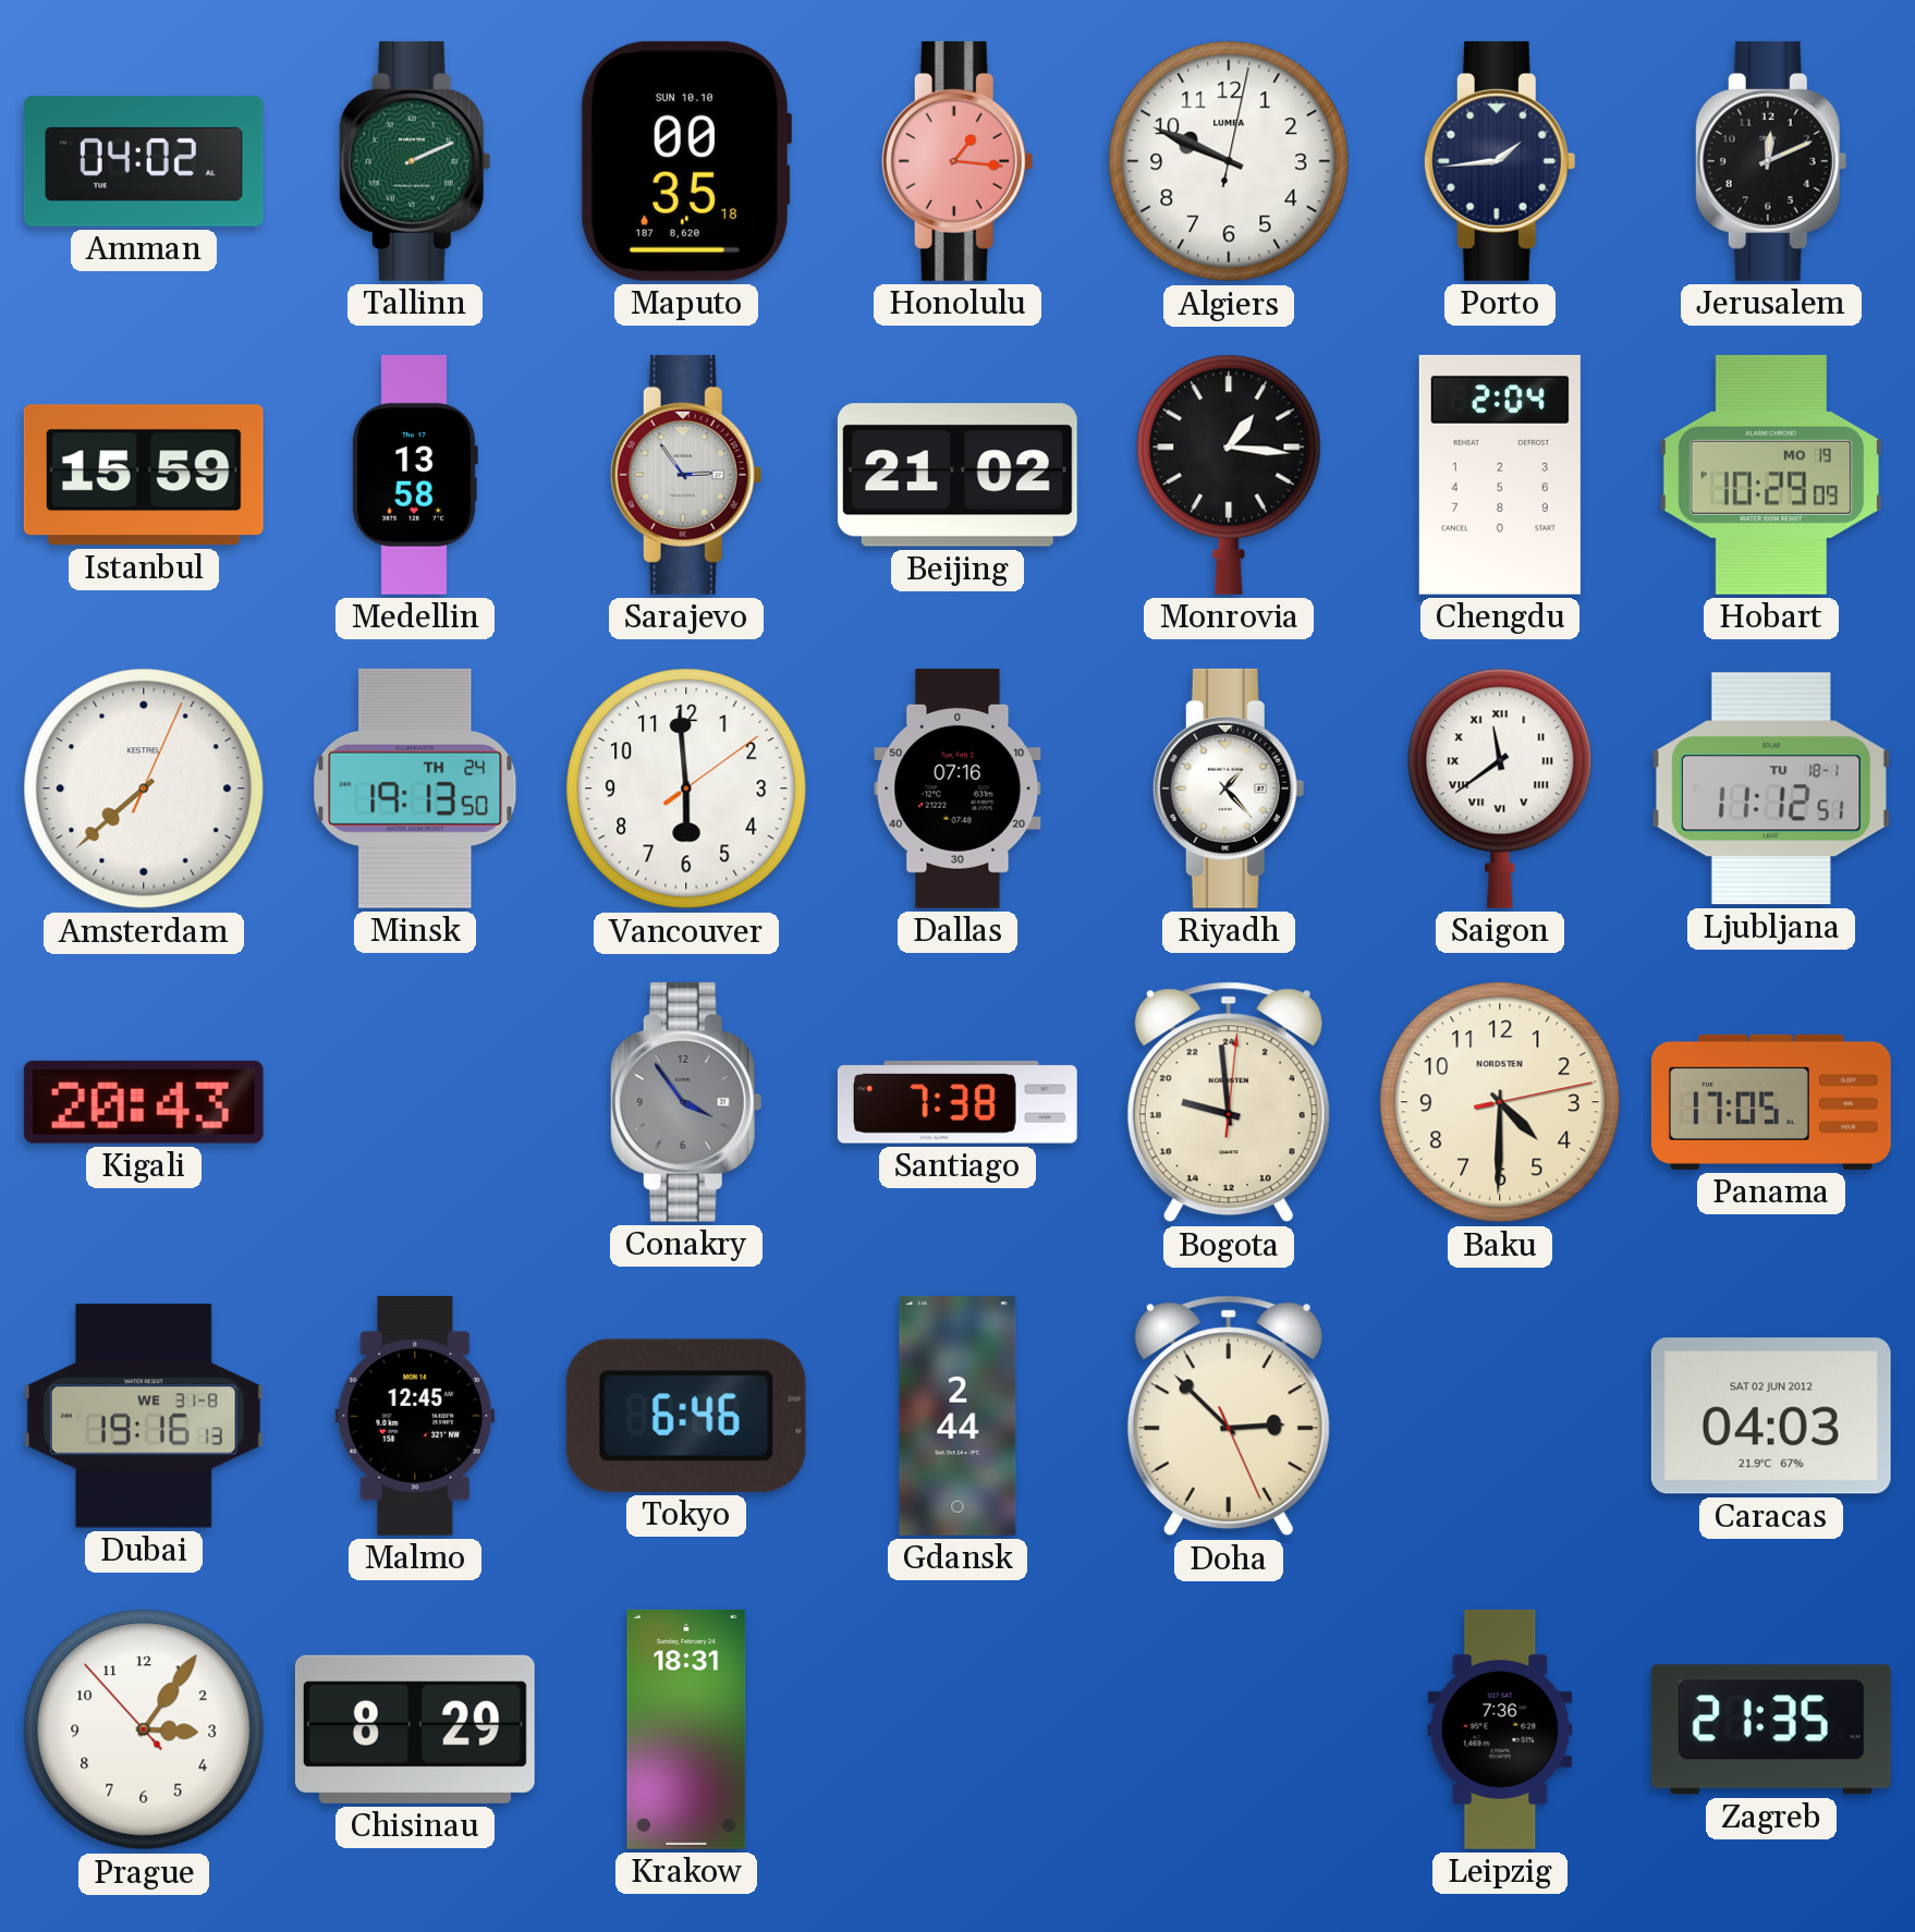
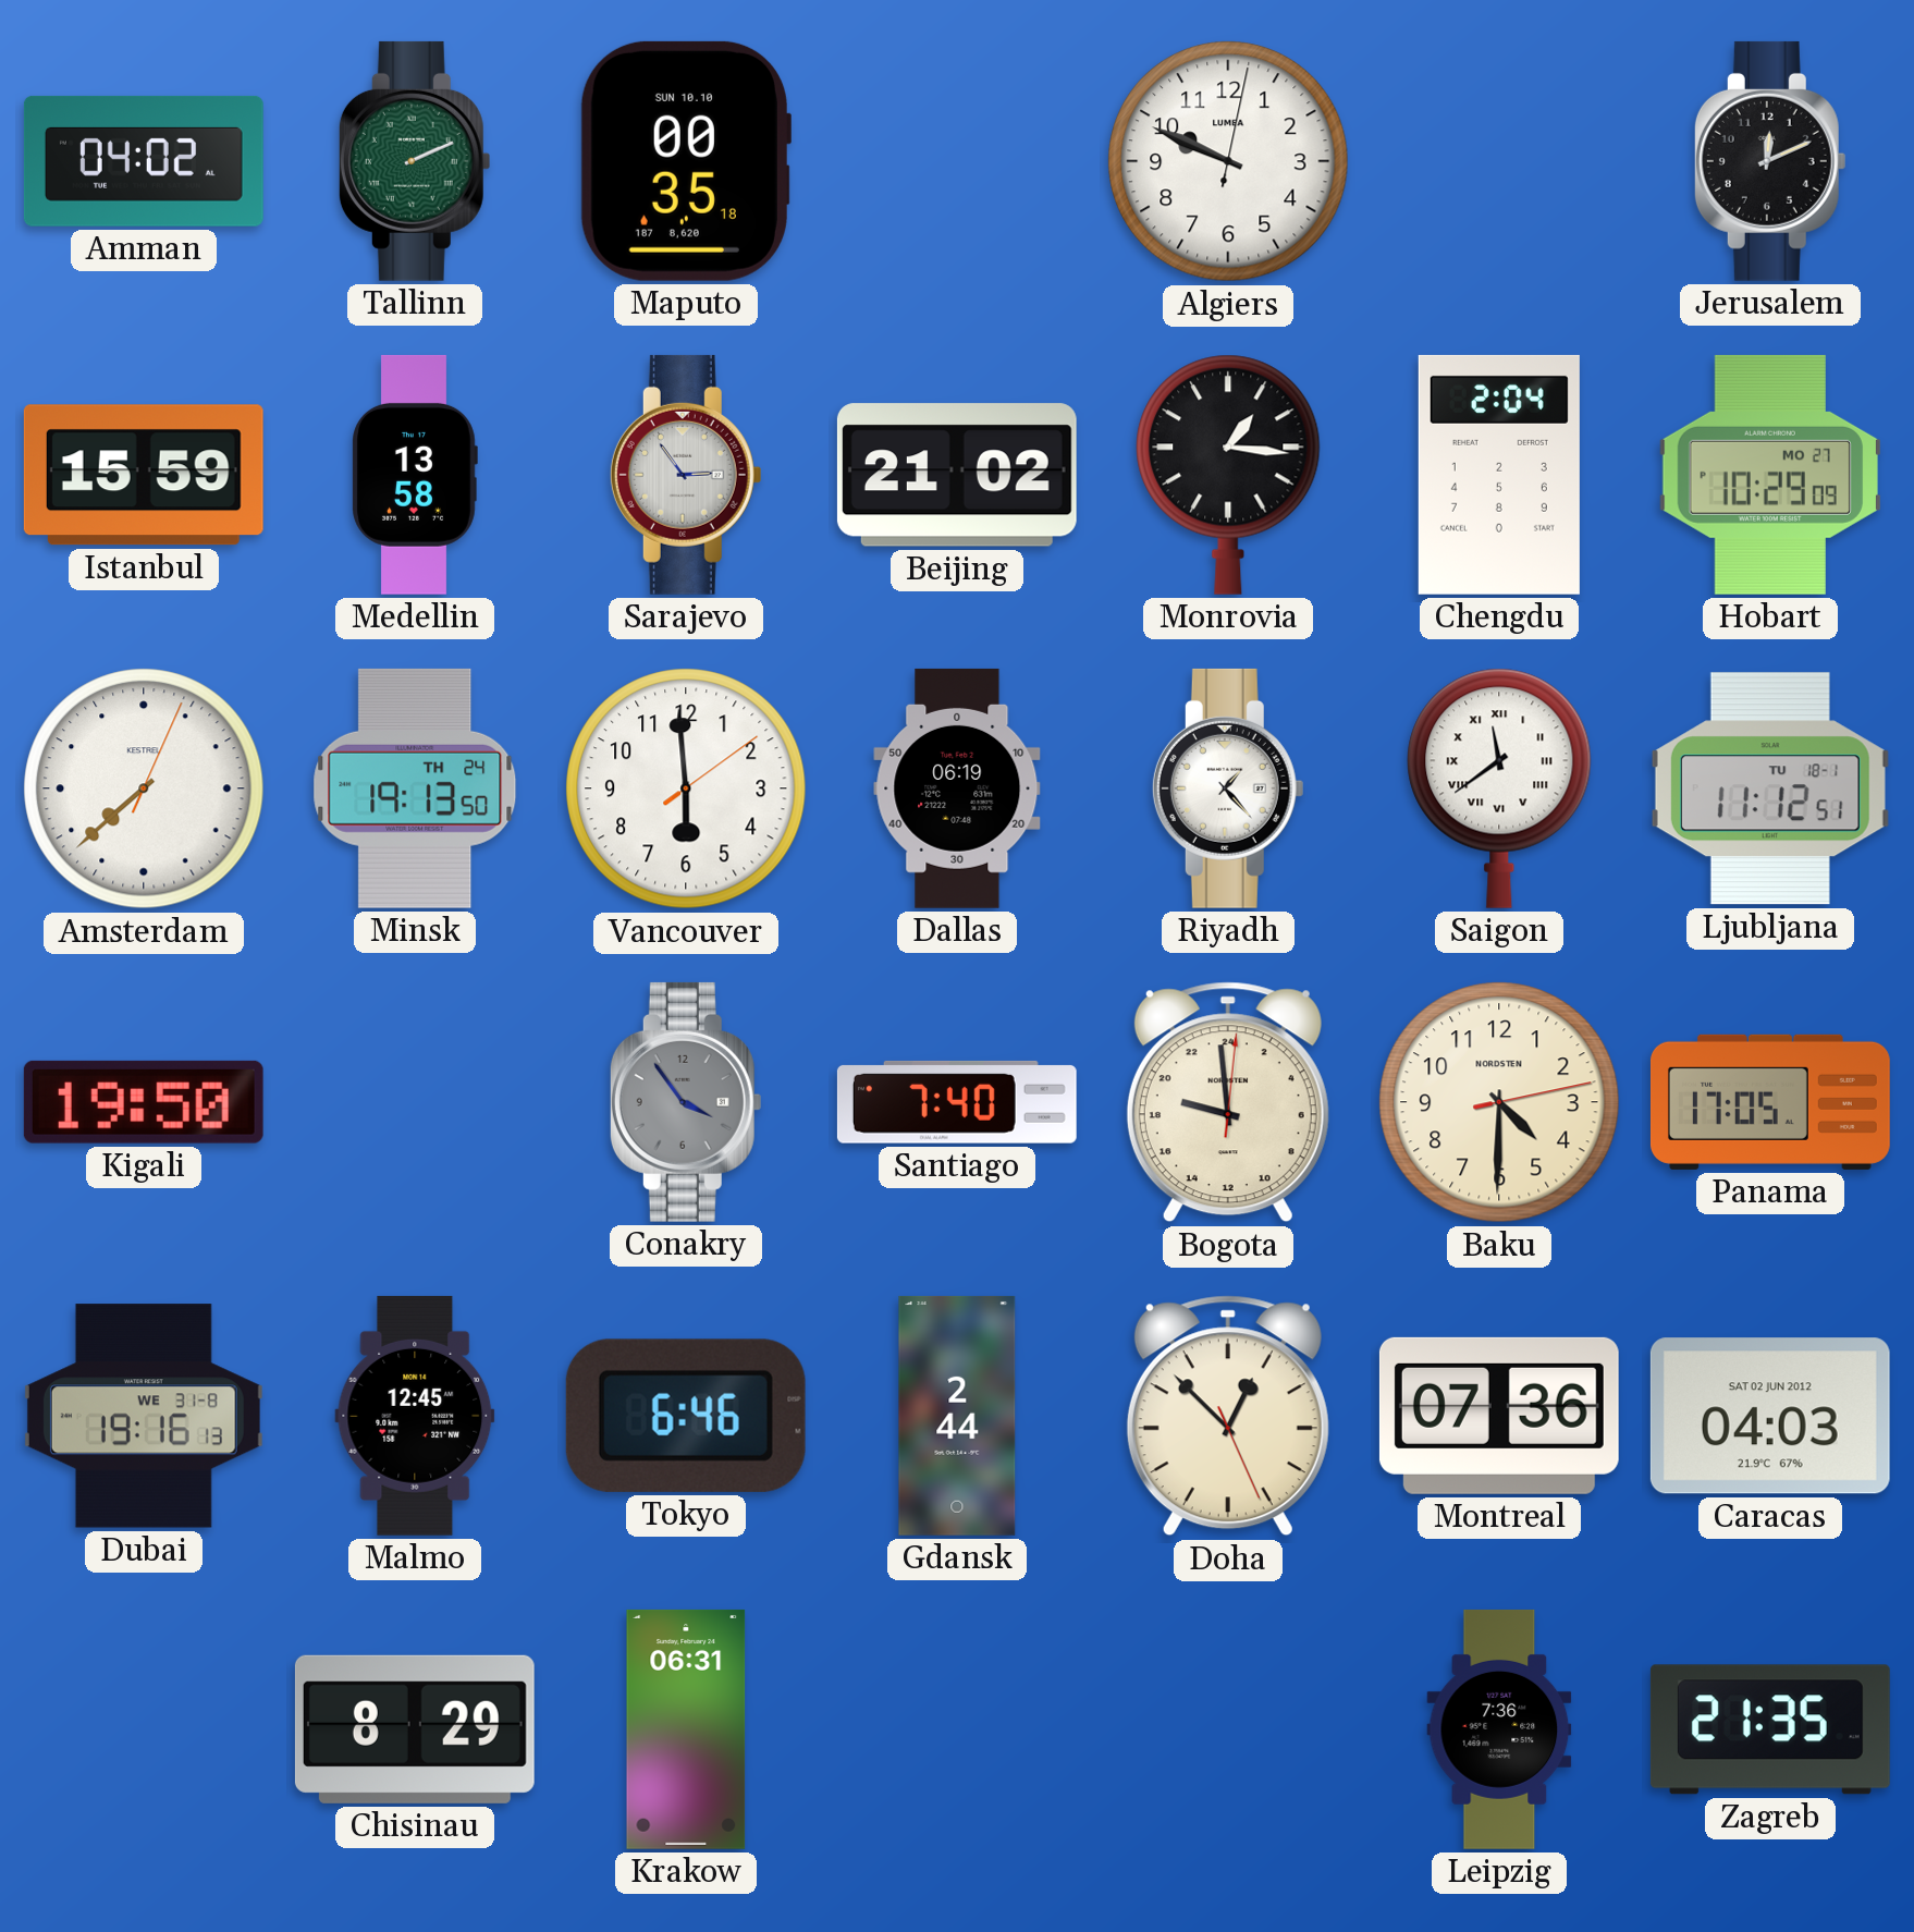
Honolulu: 1:16 -> none (957, 161)
Porto: 1:44 -> none (1500, 161)
Hobart date: MO 19 -> MO 27 (1770, 475)
Dallas: 07:16 -> 06:19 (957, 788)
Kigali: 20:43 -> 19:50 (144, 1102)
Santiago: 7:38 -> 7:40 (957, 1102)
Doha: 2:52 -> 12:52 (1228, 1416)
Montreal: none -> 07:36 (1499, 1416)
Prague: 3:05 -> none (144, 1729)
Krakow: 18:31 -> 06:31 (686, 1729)
